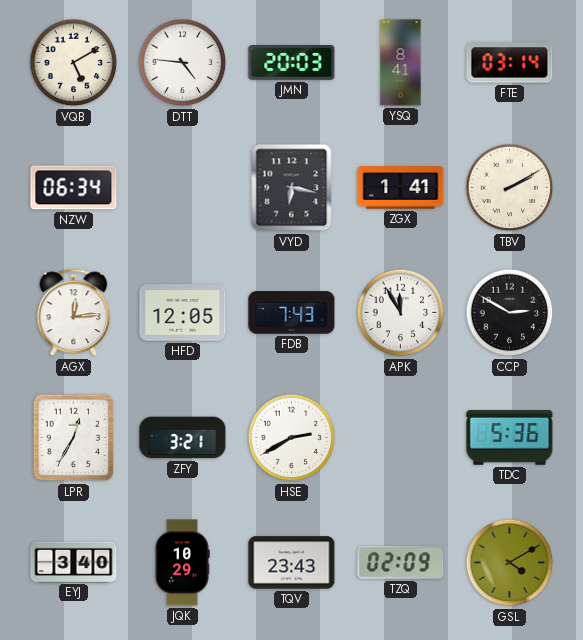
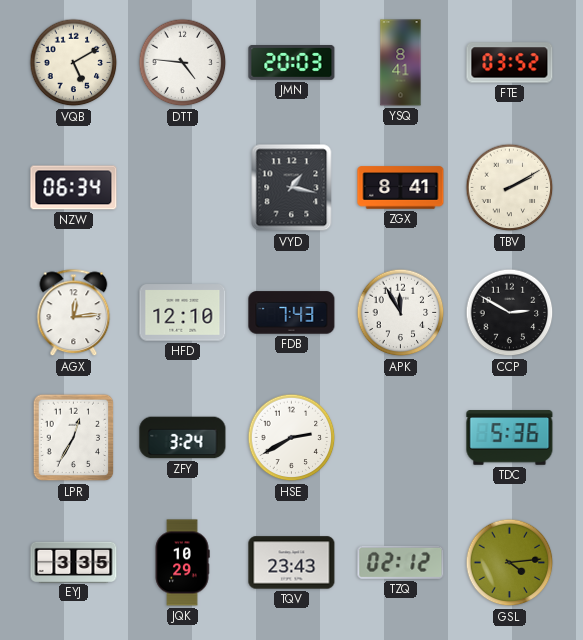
FTE: 03:14 -> 03:52 (510, 63)
VYD: 6:17 -> 1:17 (292, 188)
ZGX: 1:41 -> 8:41 (401, 188)
HFD: 12:05 -> 12:10 (183, 313)
ZFY: 3:21 -> 3:24 (183, 438)
EYJ: 3:40 -> 3:35 (74, 562)
TZQ: 02:09 -> 02:12 (401, 562)
GSL: 4:10 -> 4:14 (510, 563)
